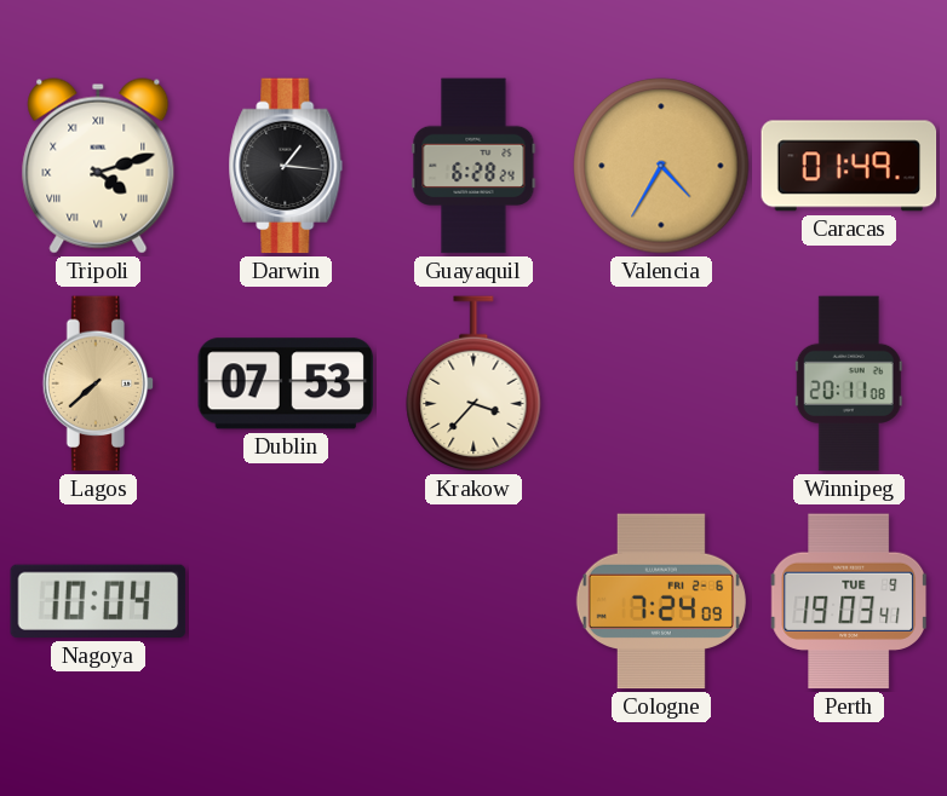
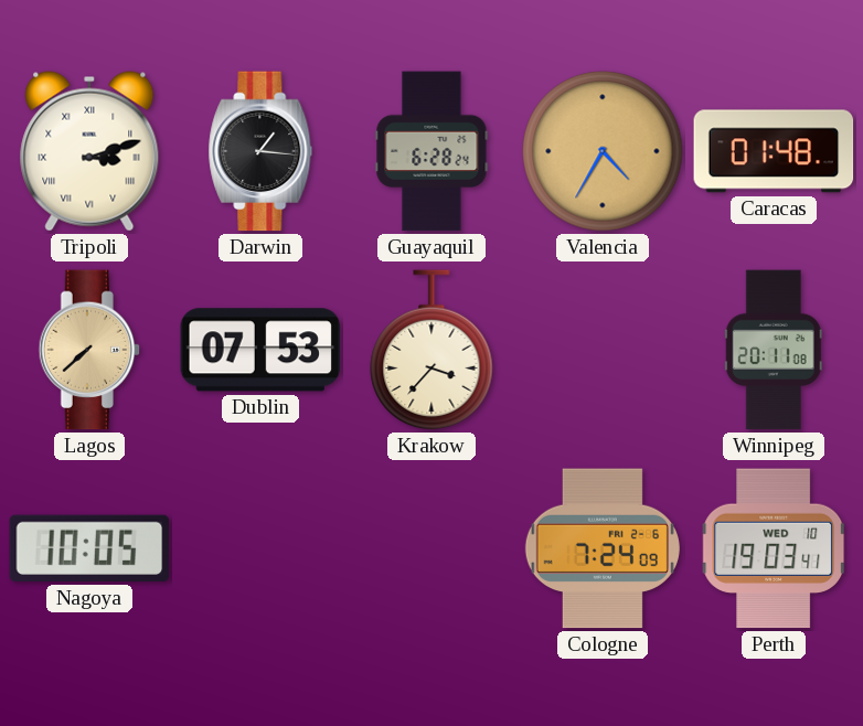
Tripoli: 4:12 -> 3:12 (89, 151)
Caracas: 01:49 -> 01:48 (774, 151)
Nagoya: 10:04 -> 10:05 (89, 548)
Perth date: TUE 9 -> WED 10 (774, 548)
